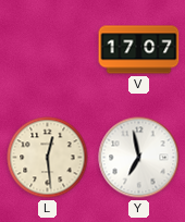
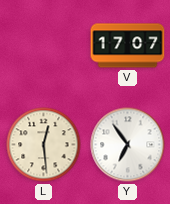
Y: 6:58 -> 6:54 (128, 145)
